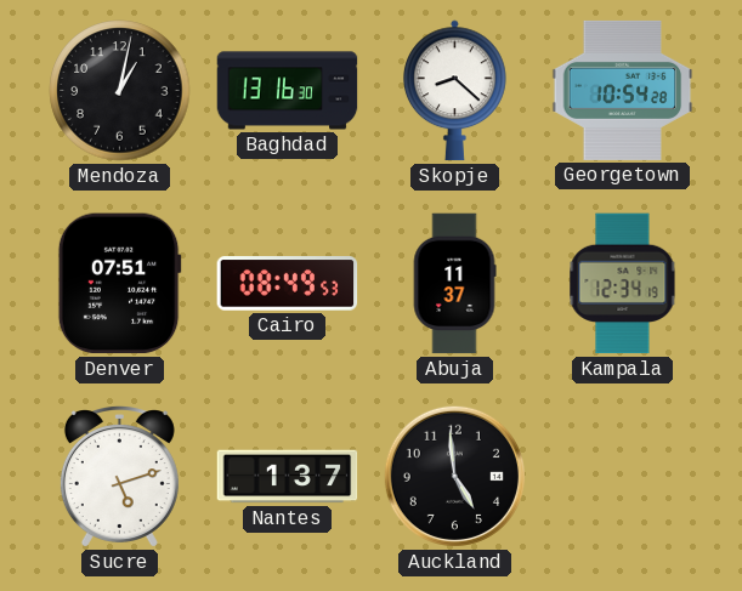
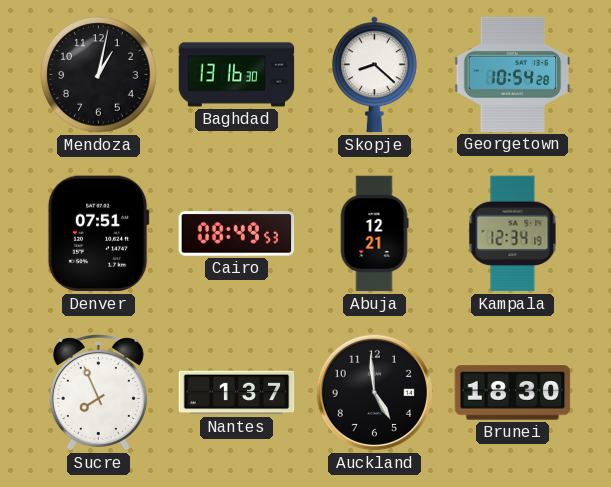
Abuja: 11:37 -> 12:21 (374, 234)
Sucre: 5:12 -> 7:56 (98, 393)
Brunei: none -> 18:30 (513, 393)
